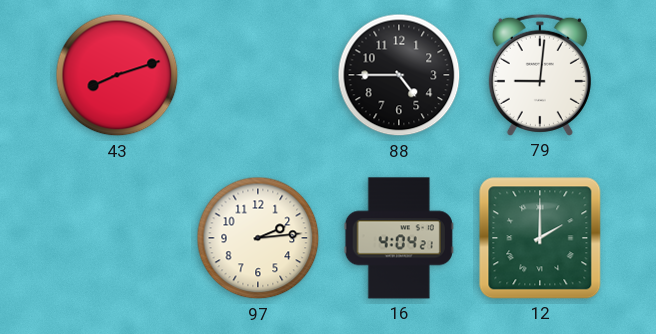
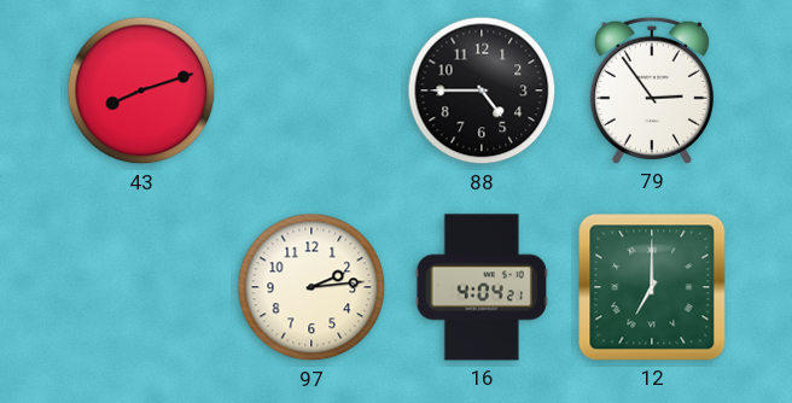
79: 9:01 -> 2:54 (652, 90)
12: 2:00 -> 7:00 (652, 287)
